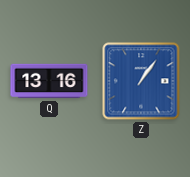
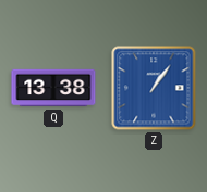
Q: 13:16 -> 13:38 (53, 88)
